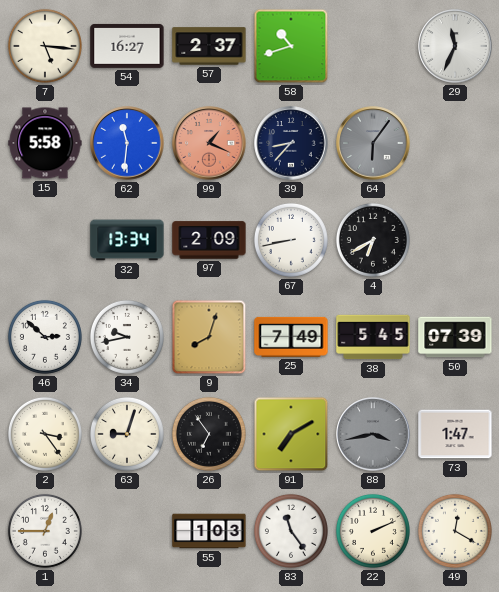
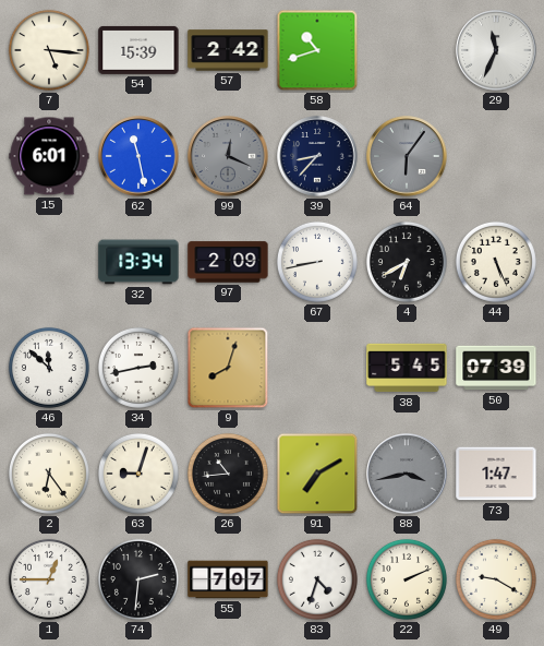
54: 16:27 -> 15:39 (138, 50)
57: 2:37 -> 2:42 (228, 50)
15: 5:58 -> 6:01 (49, 156)
62: 11:31 -> 11:28 (138, 156)
99: 1:19 -> 12:19 (228, 156)
99 dial: salmon -> grey (228, 156)
44: none -> 5:26 (496, 262)
46: 2:52 -> 11:52 (49, 368)
34: 9:43 -> 2:43 (138, 368)
25: 7:49 -> none (291, 337)
2: 3:24 -> 6:24 (49, 474)
26: 6:54 -> 10:44 (228, 474)
74: none -> 2:31 (138, 579)
55: 1:03 -> 7:07 (228, 579)
83: 11:24 -> 4:33 (317, 579)
49: 12:20 -> 9:20 (496, 579)
